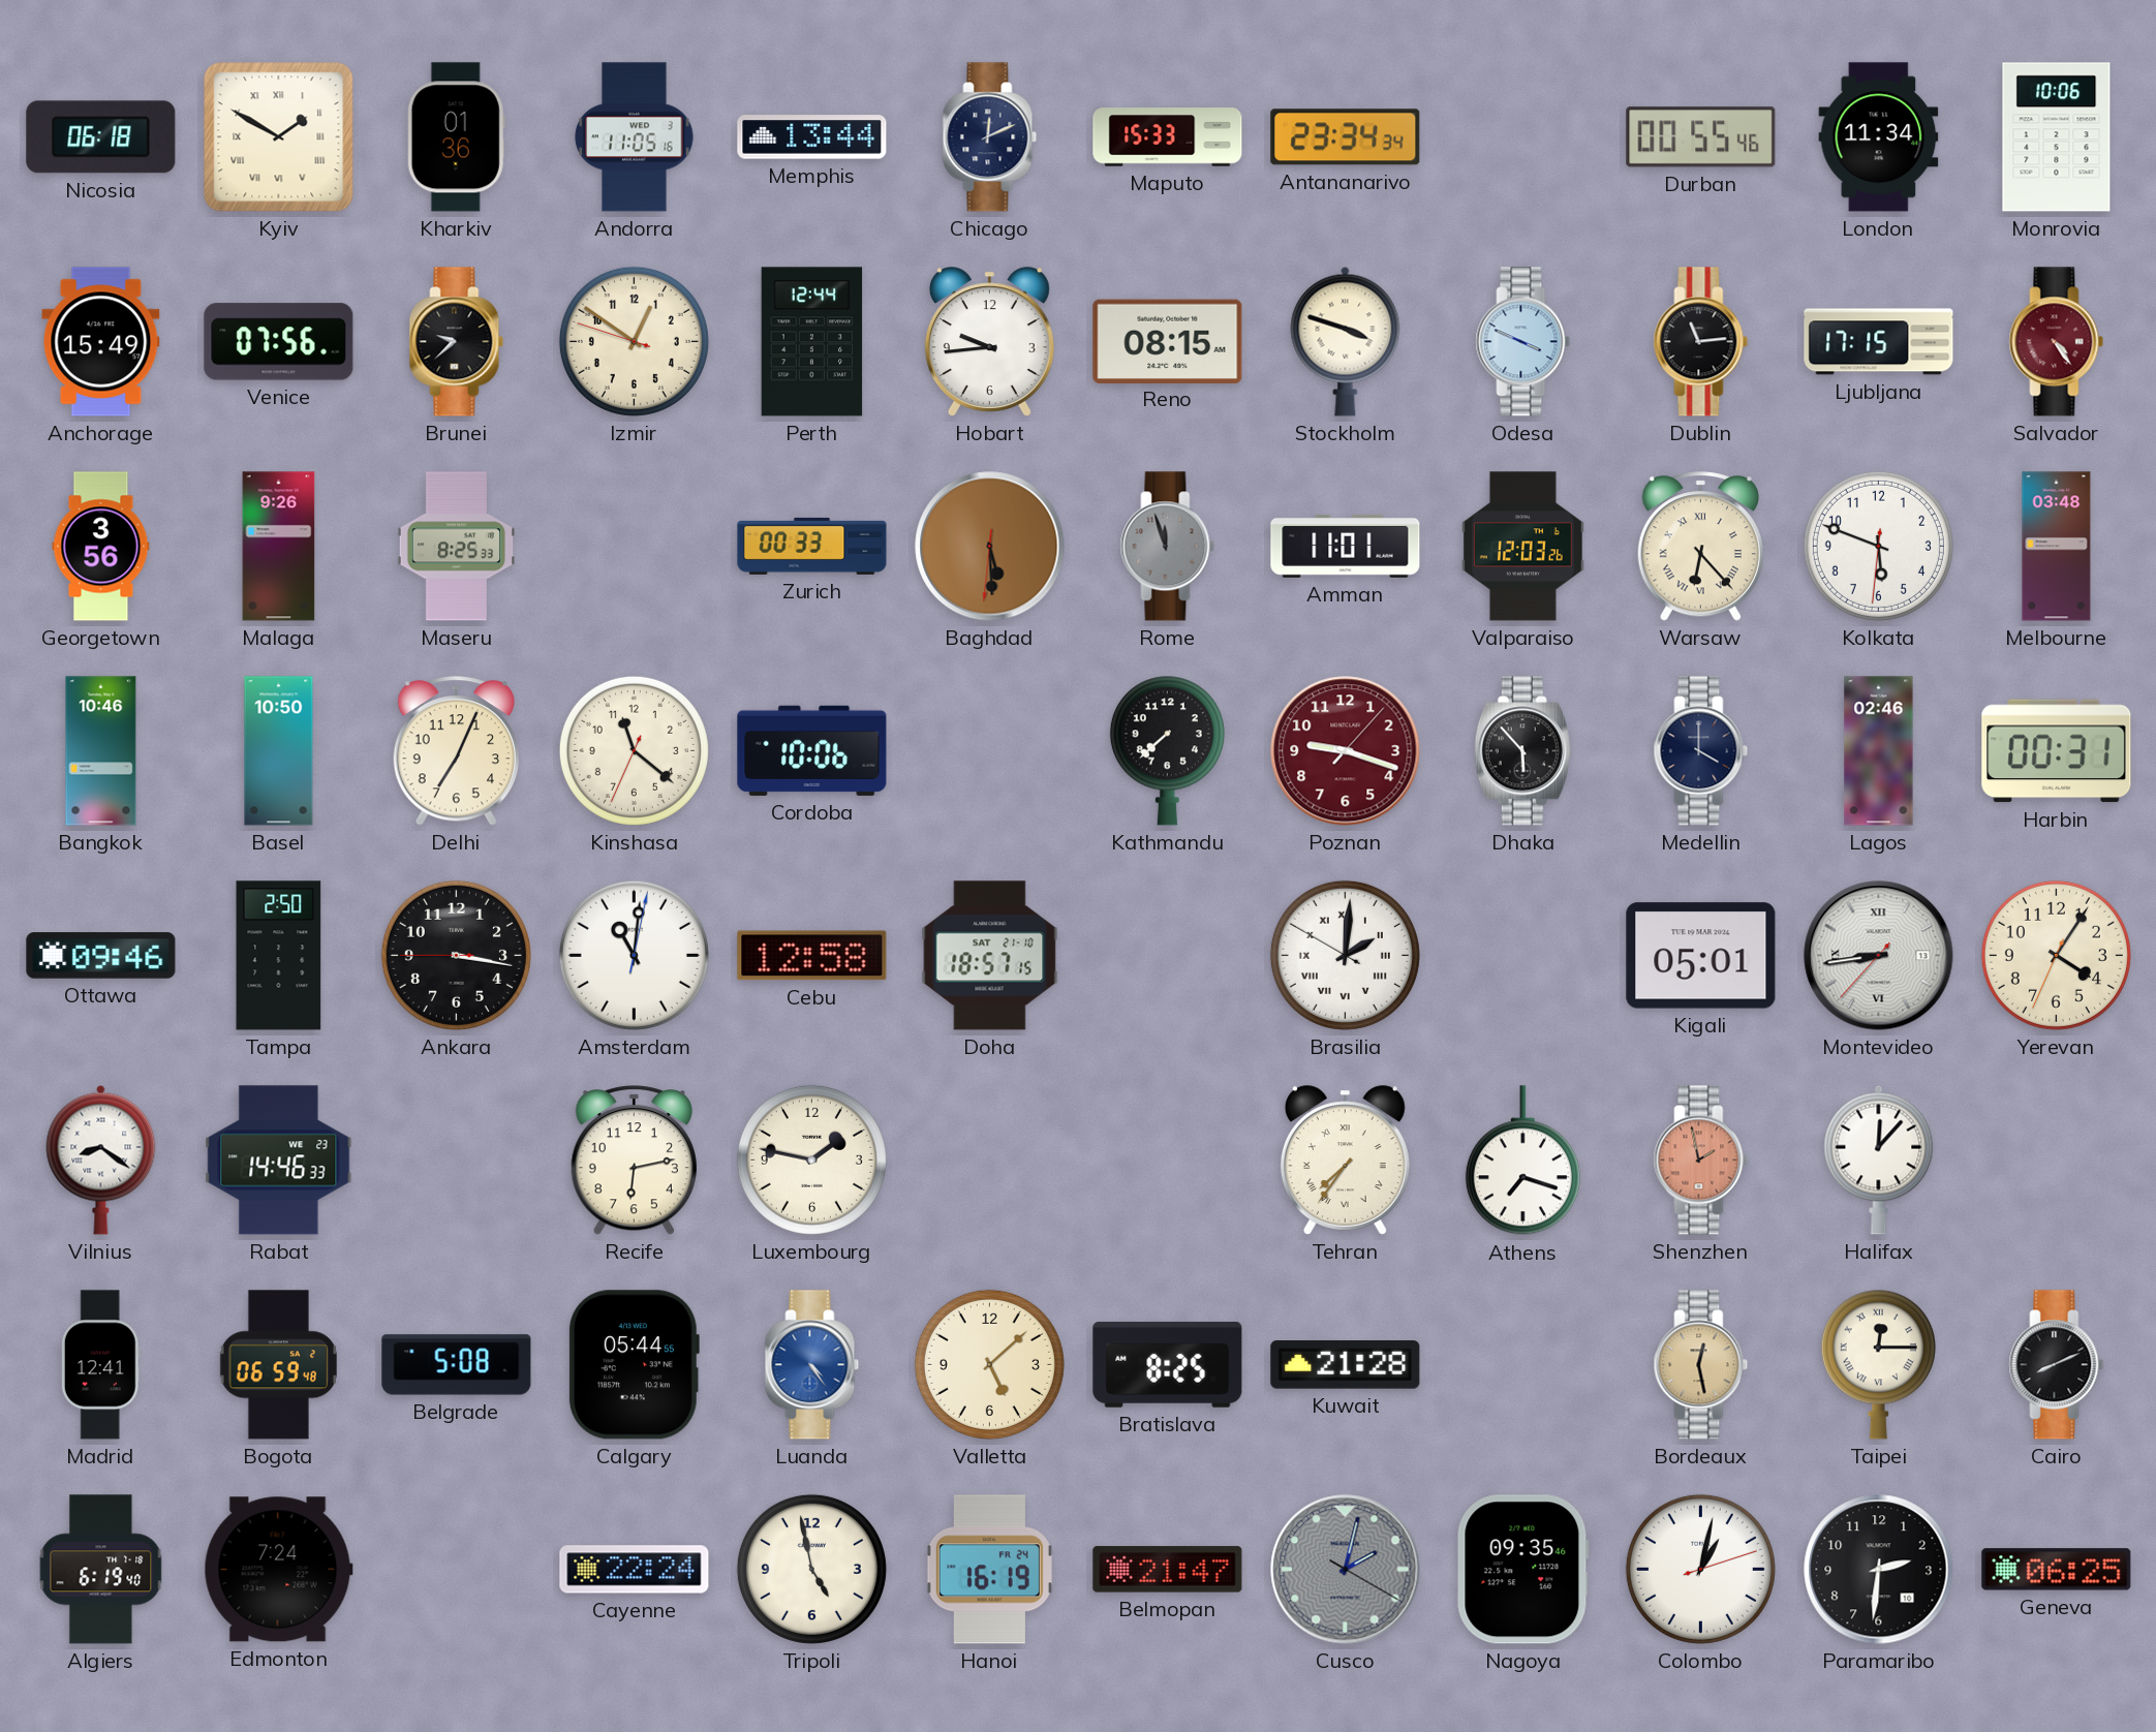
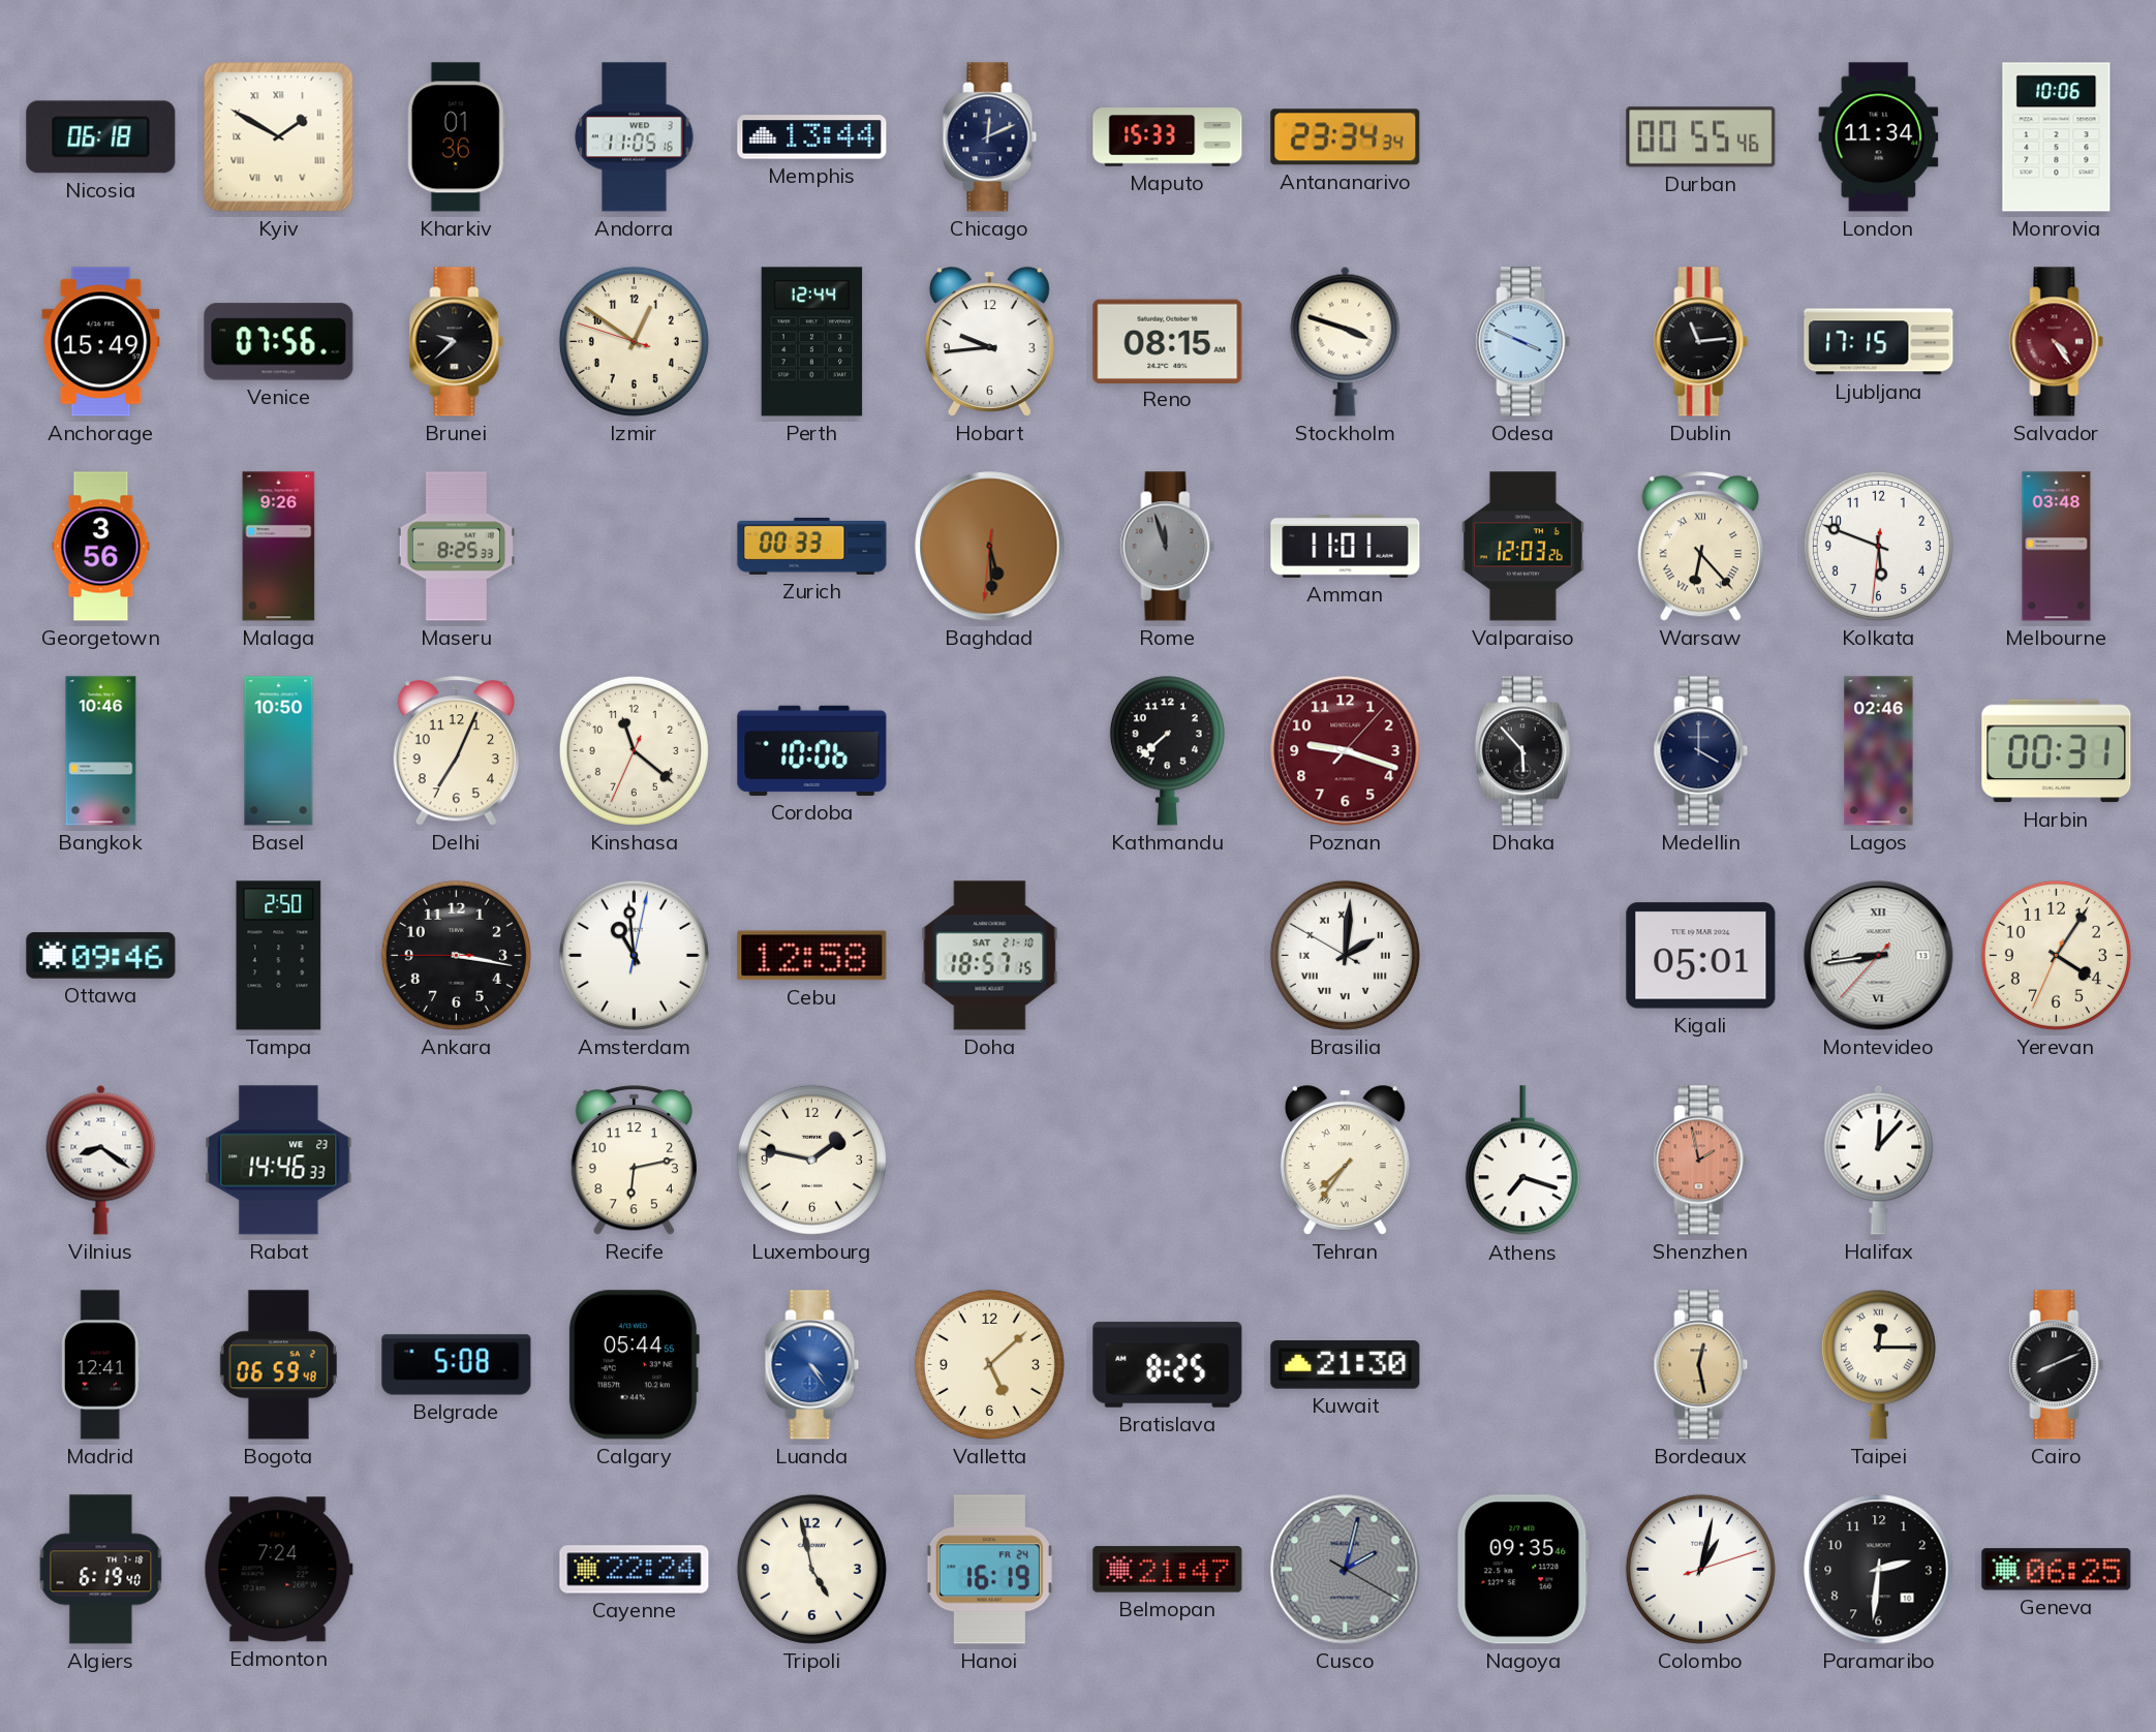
Amsterdam: 11:01 -> 10:59 (634, 955)
Kuwait: 21:28 -> 21:30 (1346, 1365)
